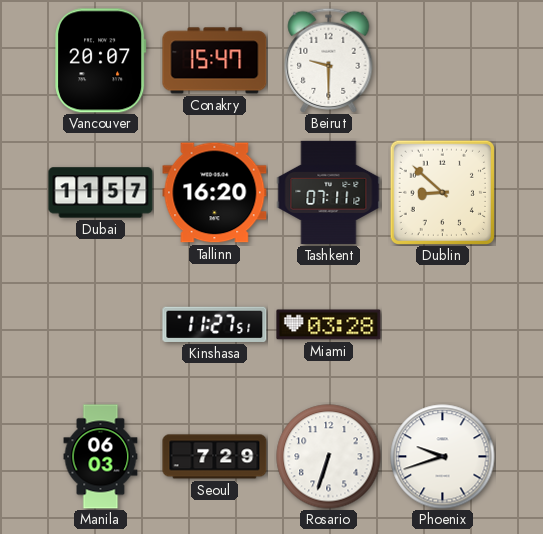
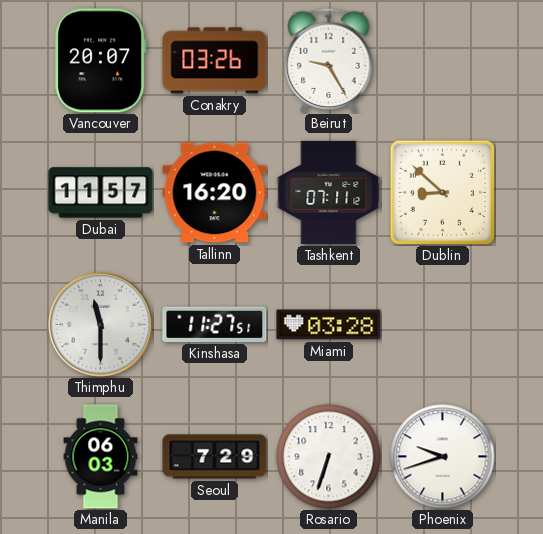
Conakry: 15:47 -> 03:26 (215, 61)
Beirut: 9:30 -> 9:25 (329, 60)
Thimphu: none -> 11:30 (101, 325)
